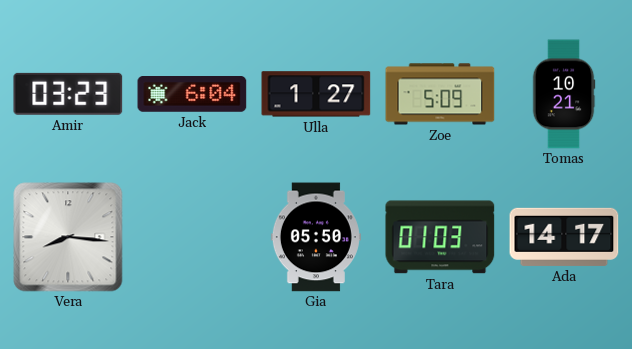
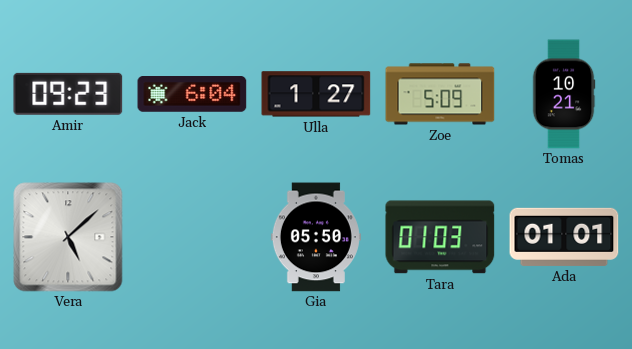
Amir: 03:23 -> 09:23 (68, 94)
Vera: 8:16 -> 5:08 (68, 237)
Ada: 14:17 -> 01:01 (564, 237)
